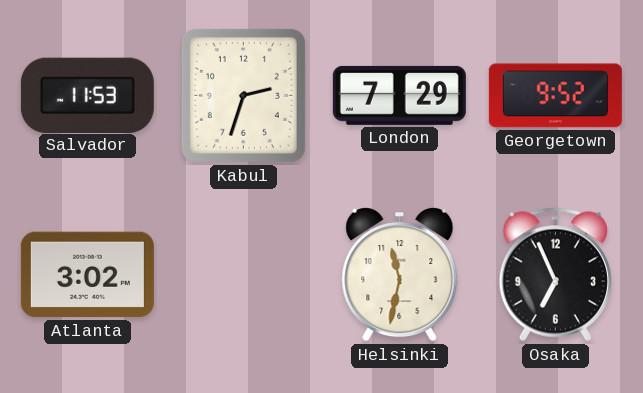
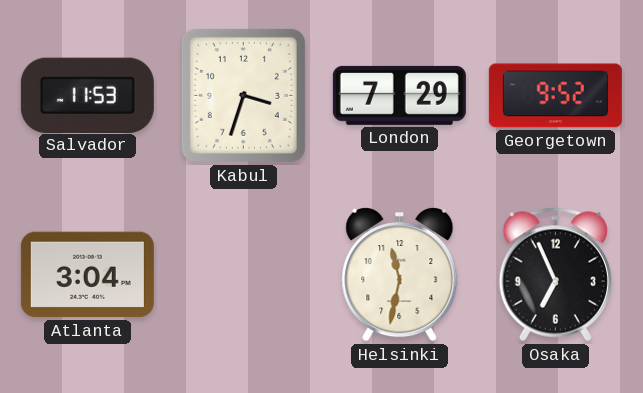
Kabul: 2:33 -> 3:33 (243, 95)
Atlanta: 3:02 -> 3:04 (87, 275)
